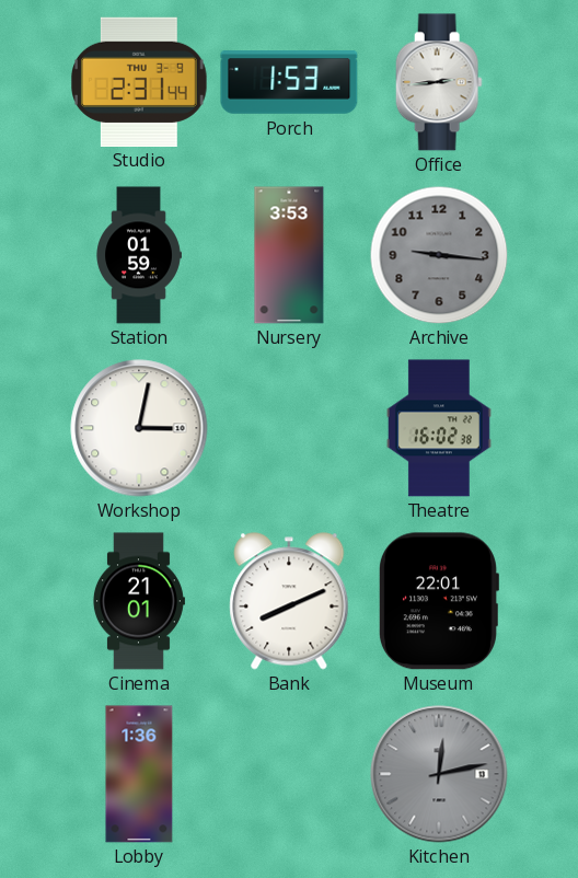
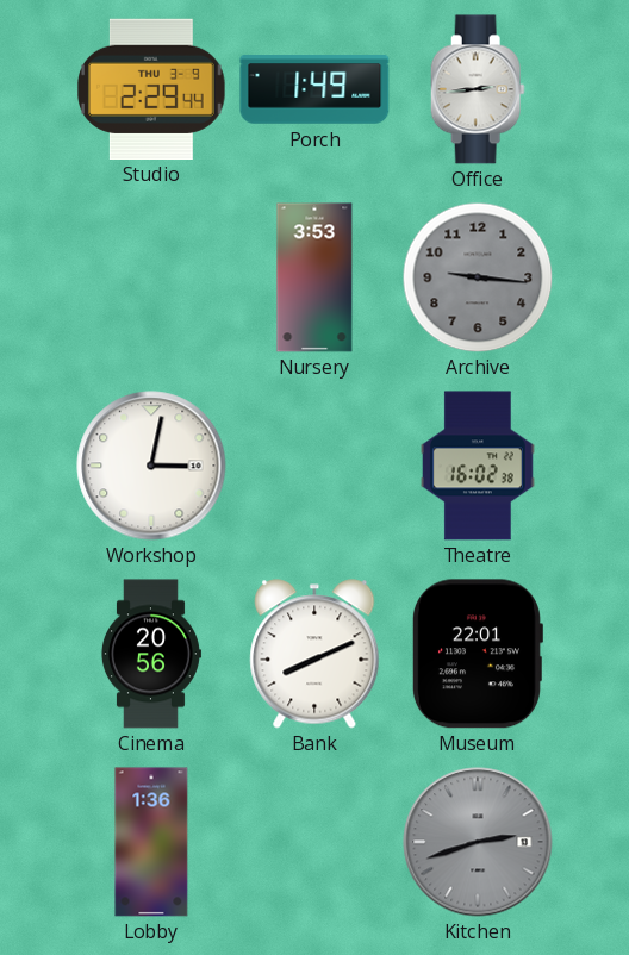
Studio: 2:31 -> 2:29 (152, 88)
Porch: 1:53 -> 1:49 (314, 89)
Station: 01:59 -> none (139, 255)
Cinema: 21:01 -> 20:56 (150, 654)
Kitchen: 12:13 -> 2:42 (478, 842)
